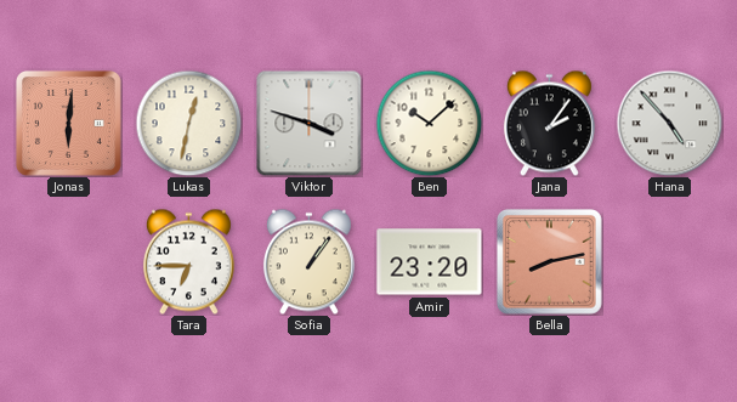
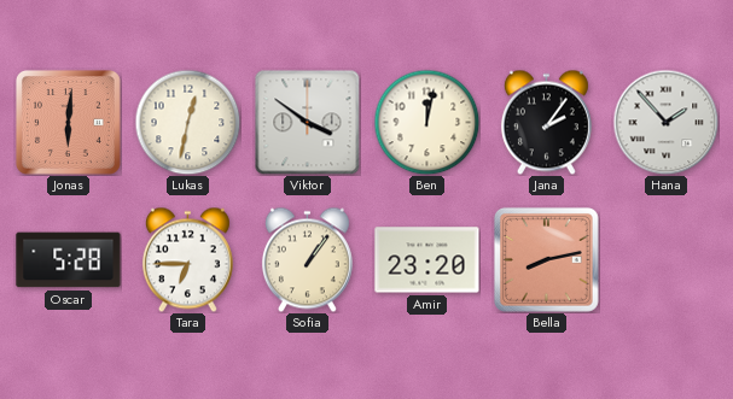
Viktor: 3:48 -> 3:51 (307, 122)
Ben: 10:08 -> 12:02 (426, 122)
Hana: 4:53 -> 1:53 (665, 122)
Oscar: none -> 5:28 (69, 260)
